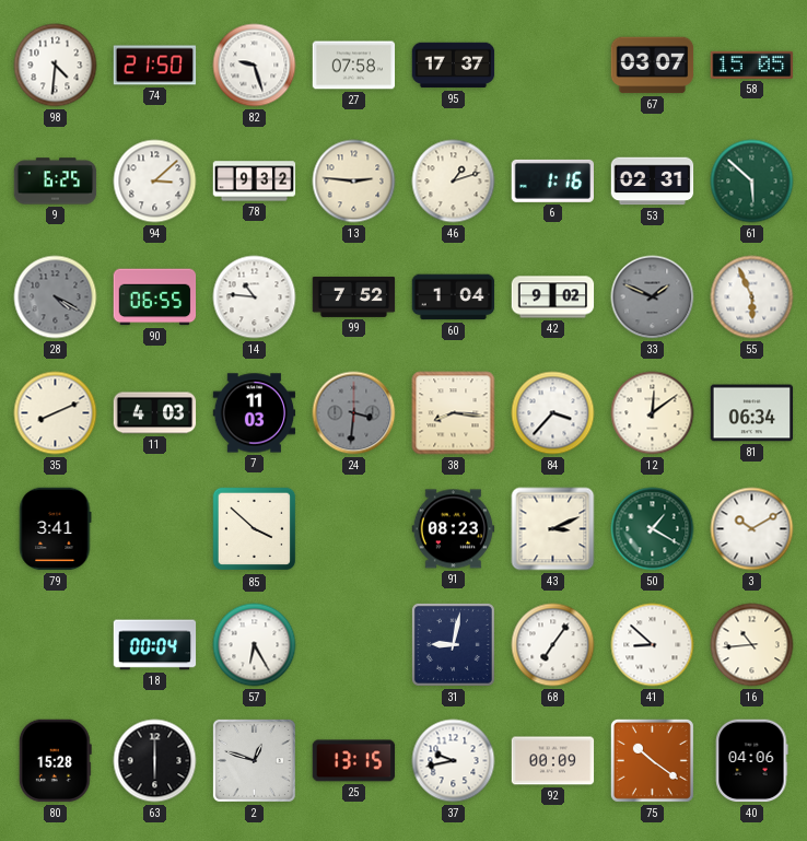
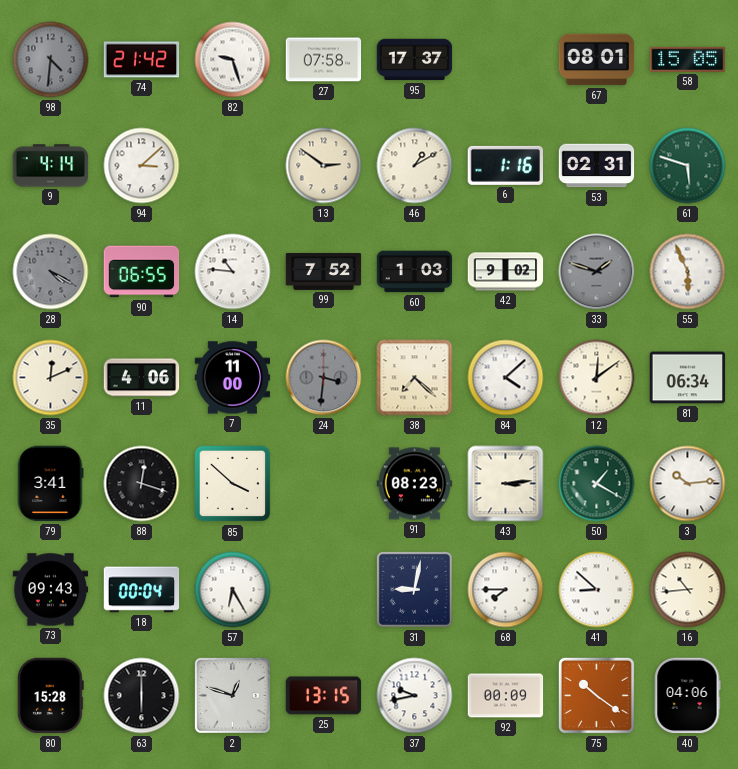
98 dial: white -> grey (51, 60)
74: 21:50 -> 21:42 (142, 60)
67: 03:07 -> 08:01 (597, 60)
9: 6:25 -> 4:14 (51, 166)
78: 9:32 -> none (255, 182)
13: 2:46 -> 2:51 (324, 166)
46: 1:12 -> 1:10 (415, 166)
61: 5:52 -> 5:48 (688, 166)
60: 1:04 -> 1:03 (415, 272)
33: 1:49 -> 1:48 (597, 272)
35: 8:11 -> 12:11 (51, 378)
11: 4:03 -> 4:06 (142, 378)
7: 11:03 -> 11:00 (233, 378)
38: 8:16 -> 7:22 (415, 378)
84: 3:37 -> 4:08 (506, 378)
88: none -> 12:18 (142, 484)
43: 3:11 -> 3:14 (506, 484)
3: 10:10 -> 10:14 (688, 484)
73: none -> 09:43 (51, 590)
68: 7:06 -> 7:45 (506, 590)
